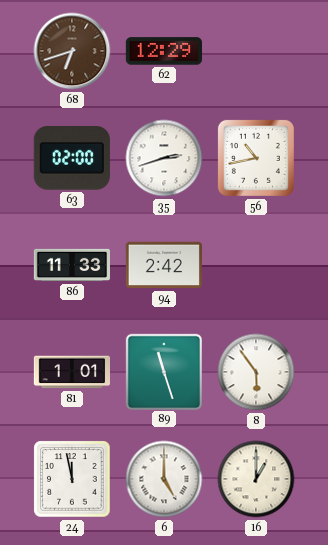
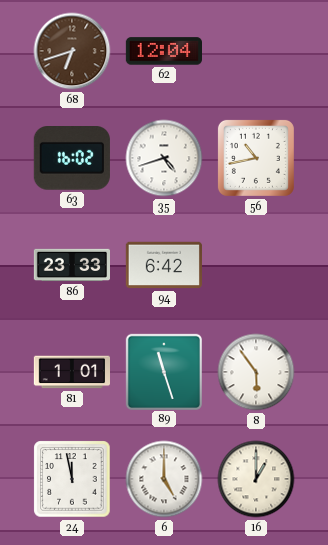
62: 12:29 -> 12:04 (163, 51)
63: 02:00 -> 16:02 (72, 159)
35: 2:42 -> 4:42 (164, 158)
86: 11:33 -> 23:33 (71, 265)
94: 2:42 -> 6:42 (164, 265)
